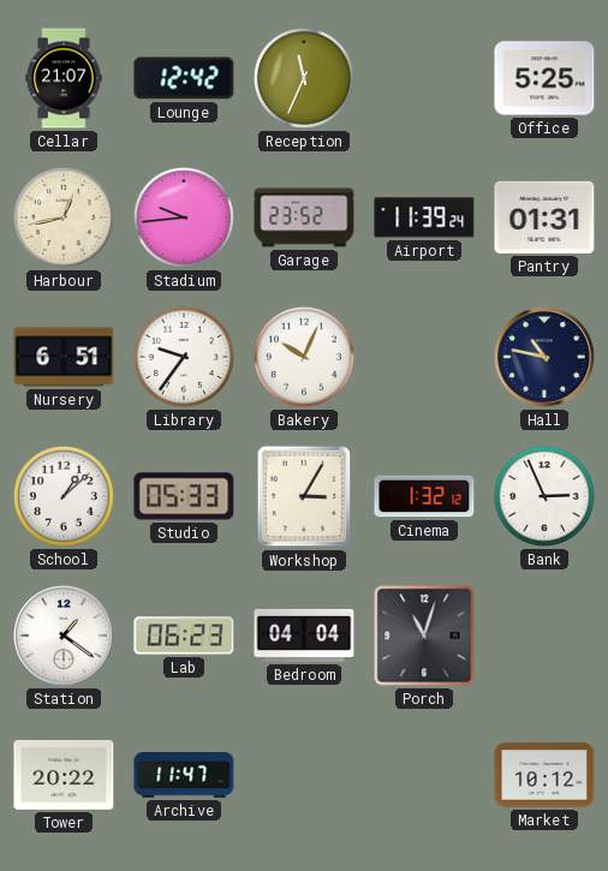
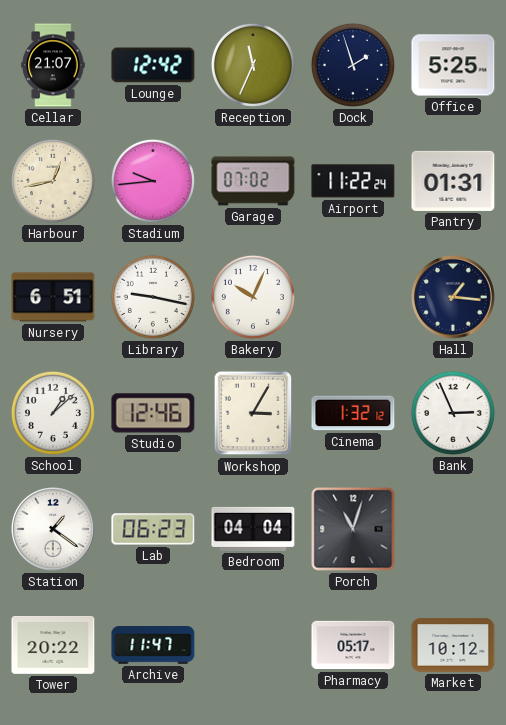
Dock: none -> 1:57 (353, 65)
Garage: 23:52 -> 07:02 (253, 181)
Airport: 11:39 -> 11:22 (353, 181)
Library: 9:36 -> 9:17 (153, 297)
Hall: 10:47 -> 1:16 (453, 297)
Studio: 05:33 -> 12:46 (153, 413)
Pharmacy: none -> 05:17 (353, 645)
